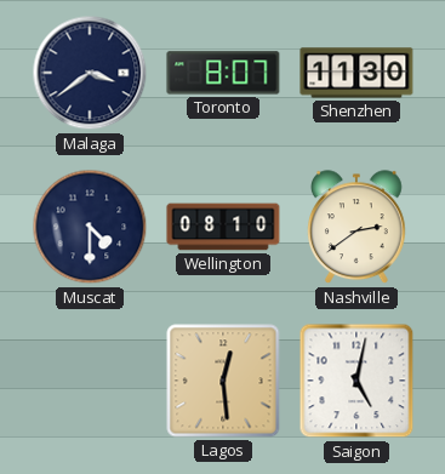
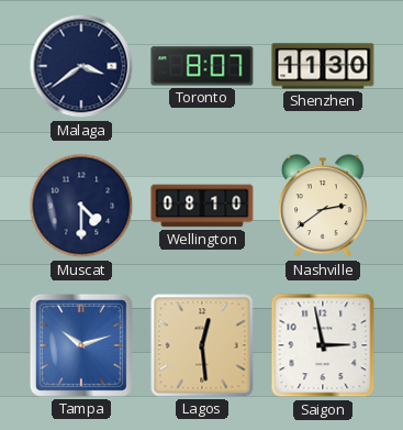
Tampa: none -> 10:12 (81, 345)
Saigon: 5:02 -> 2:58 (323, 345)
